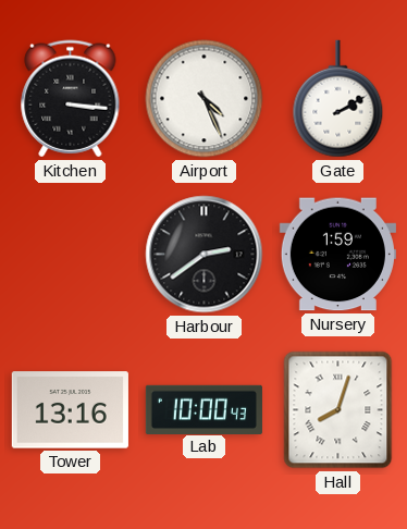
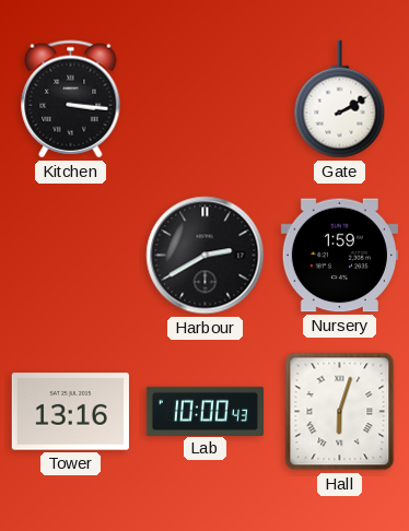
Airport: 4:26 -> none (205, 99)
Harbour: 2:39 -> 2:40 (206, 256)
Hall: 8:03 -> 6:03 (340, 412)
